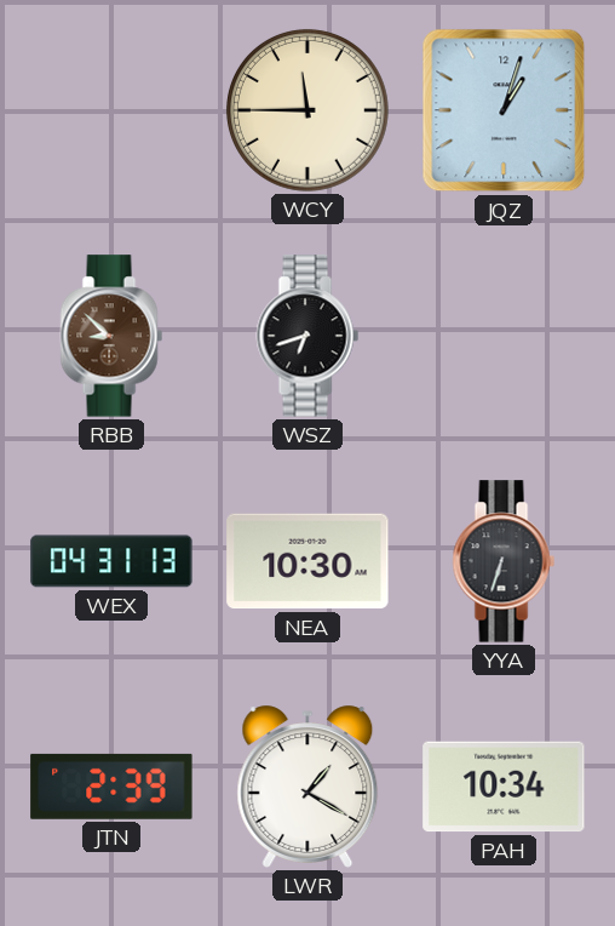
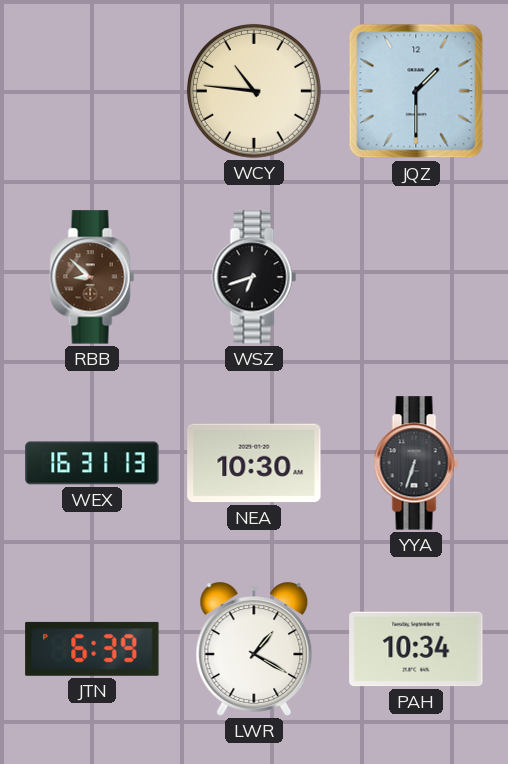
WCY: 11:45 -> 10:46 (254, 91)
JQZ: 1:03 -> 1:30 (416, 91)
WEX: 04:31 -> 16:31 (92, 463)
JTN: 2:39 -> 6:39 (92, 649)
